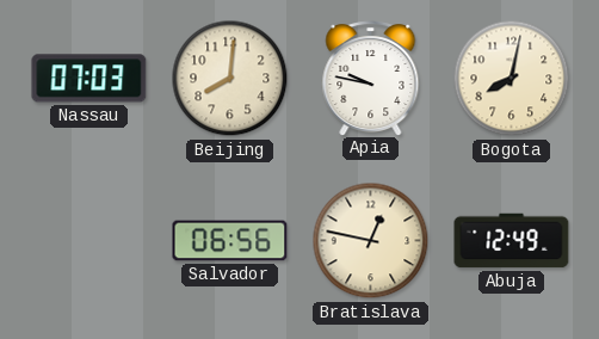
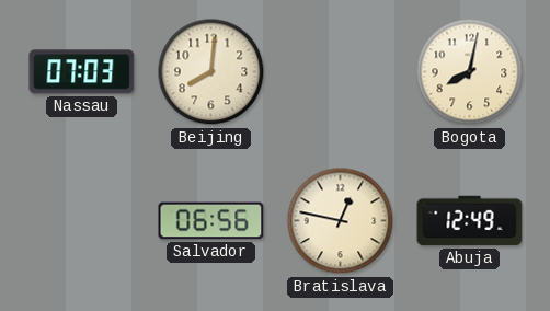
Apia: 9:47 -> none (371, 79)
